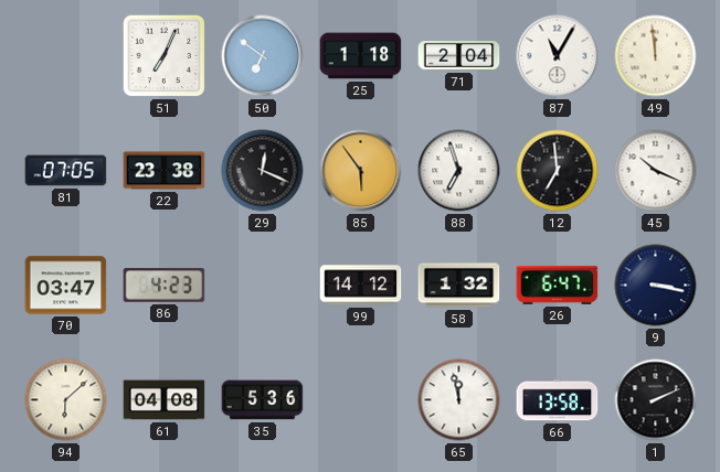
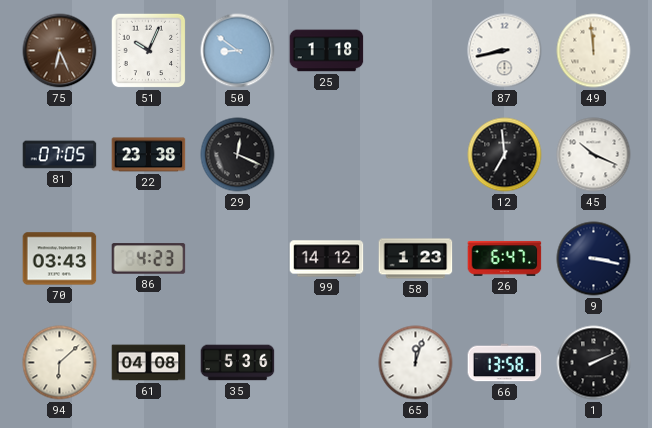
75: none -> 6:26 (60, 51)
51: 7:04 -> 10:04 (149, 51)
50: 6:51 -> 8:51 (238, 51)
71: 2:04 -> none (459, 56)
87: 11:05 -> 8:43 (505, 51)
85: 5:54 -> none (361, 171)
88: 6:57 -> none (459, 171)
70: 03:47 -> 03:43 (60, 259)
58: 1:32 -> 1:23 (416, 259)
65: 11:58 -> 12:03 (416, 363)
